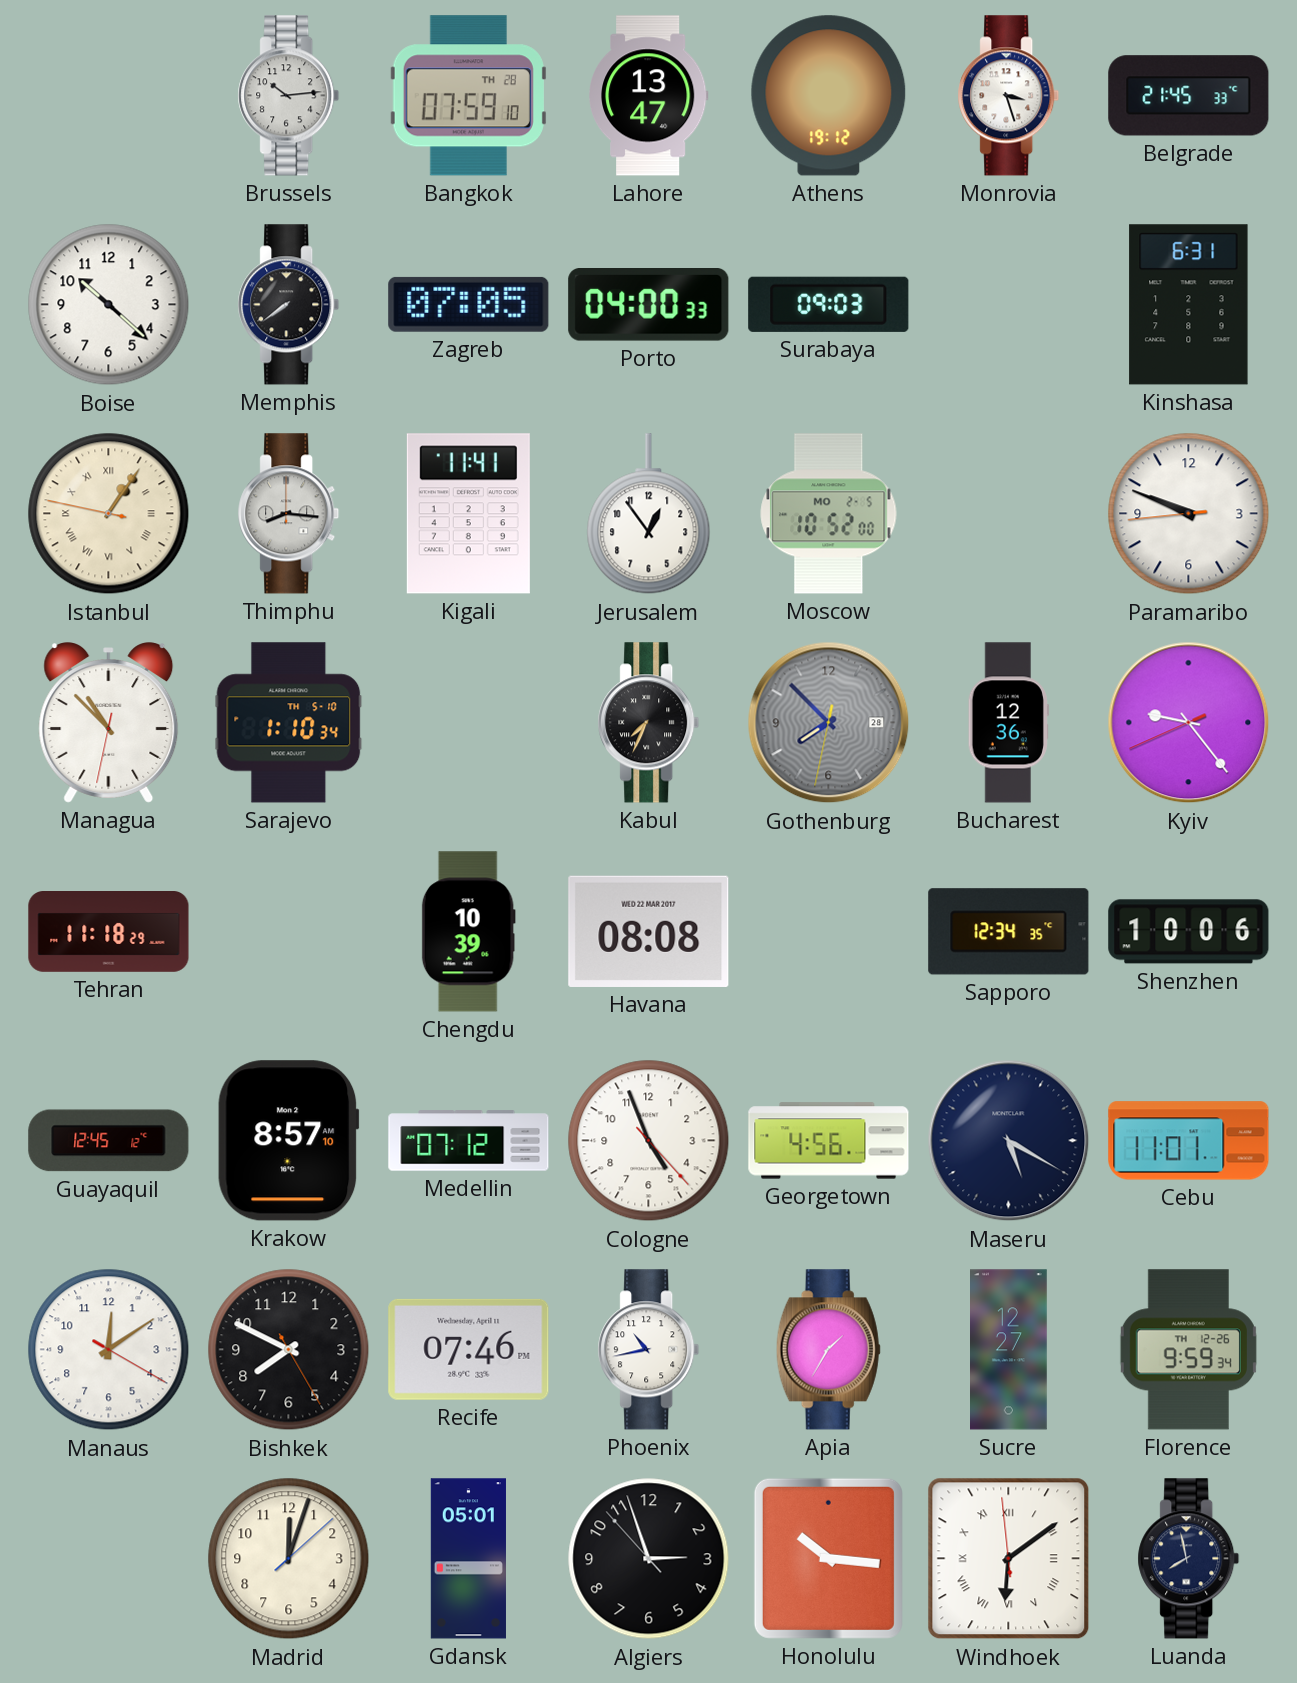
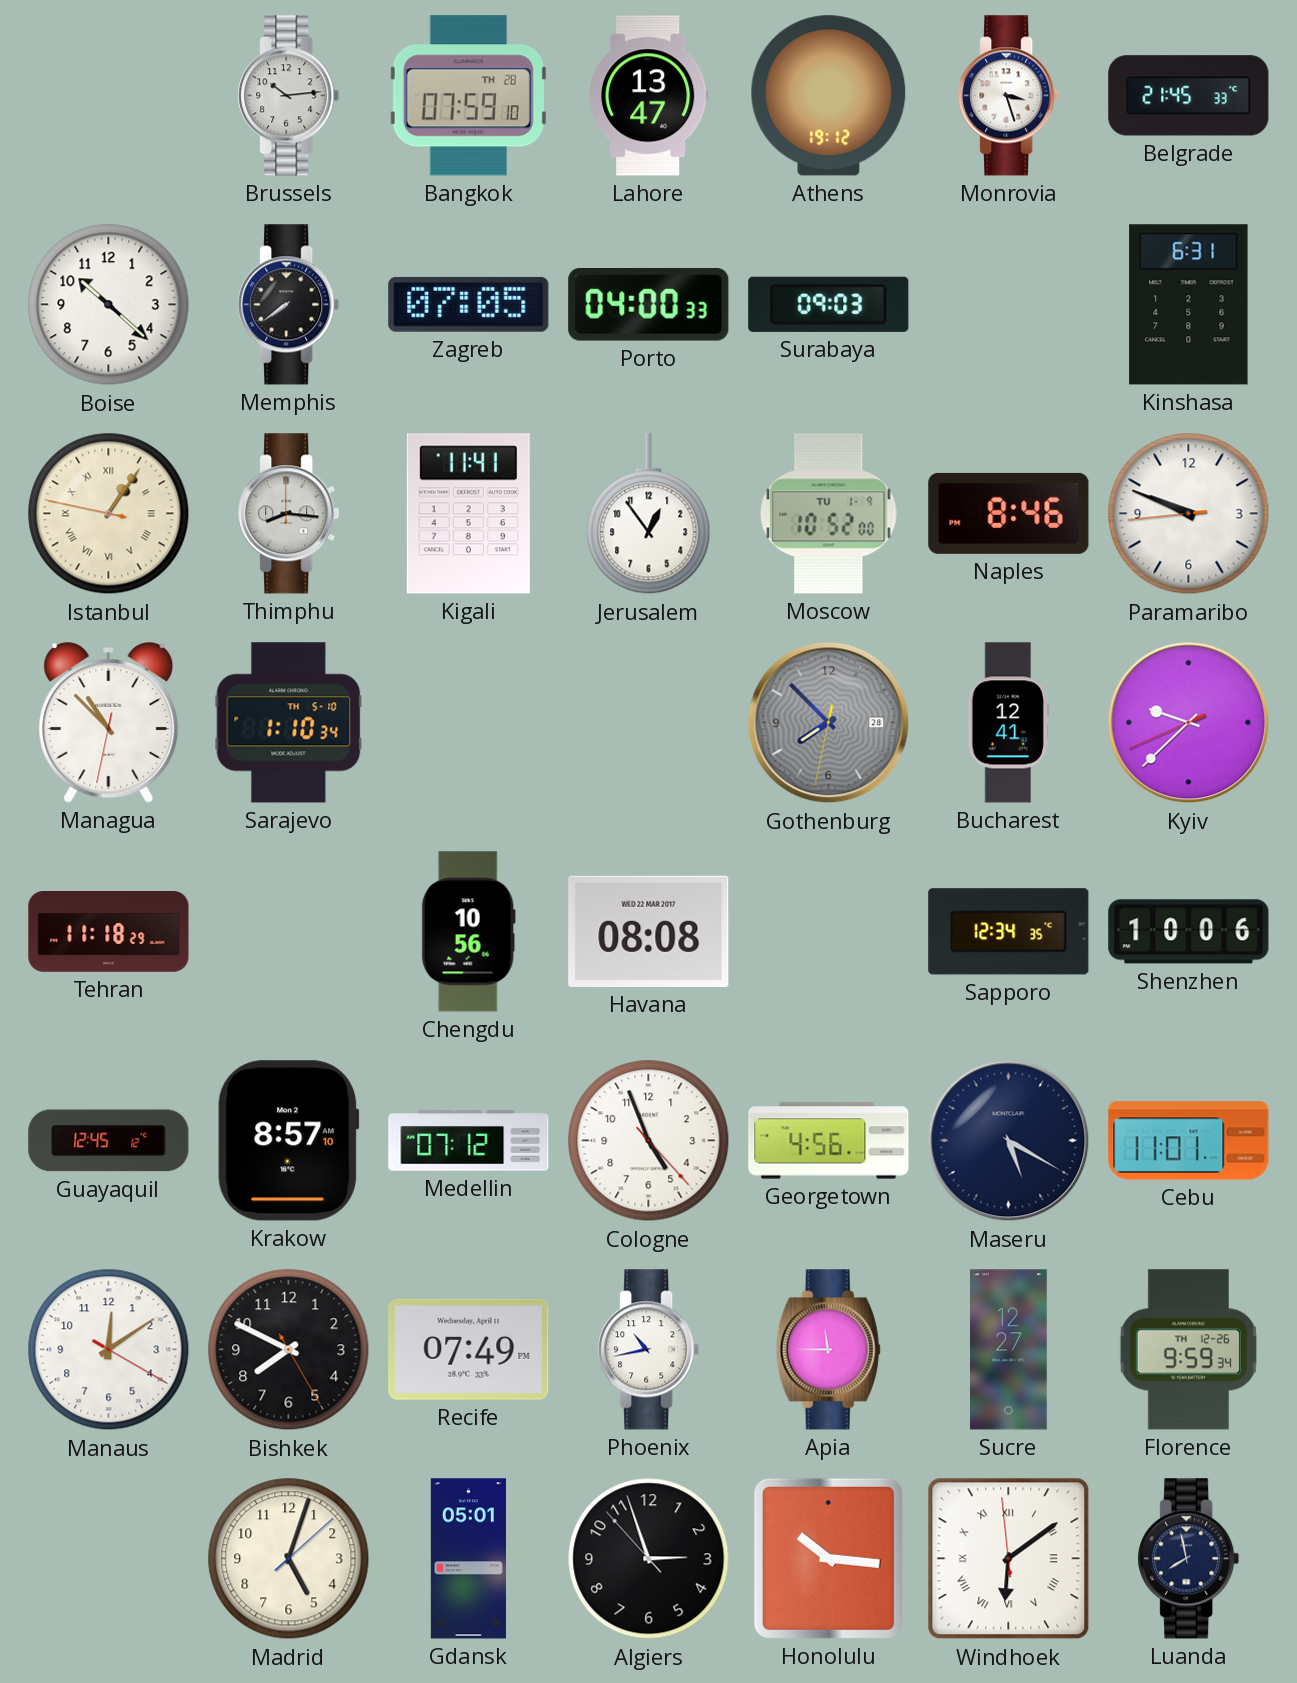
Moscow date: MO 2-5 -> TU 1-9 (829, 514)
Naples: none -> 8:46 (1009, 513)
Kabul: 7:34 -> none (649, 723)
Bucharest: 12:36 -> 12:41 (1008, 723)
Kyiv: 9:23 -> 9:37 (1189, 723)
Chengdu: 10:39 -> 10:56 (468, 932)
Recife: 07:46 -> 07:49 (469, 1349)
Apia: 1:35 -> 11:45 (828, 1350)
Madrid: 12:03 -> 5:03 (289, 1559)
